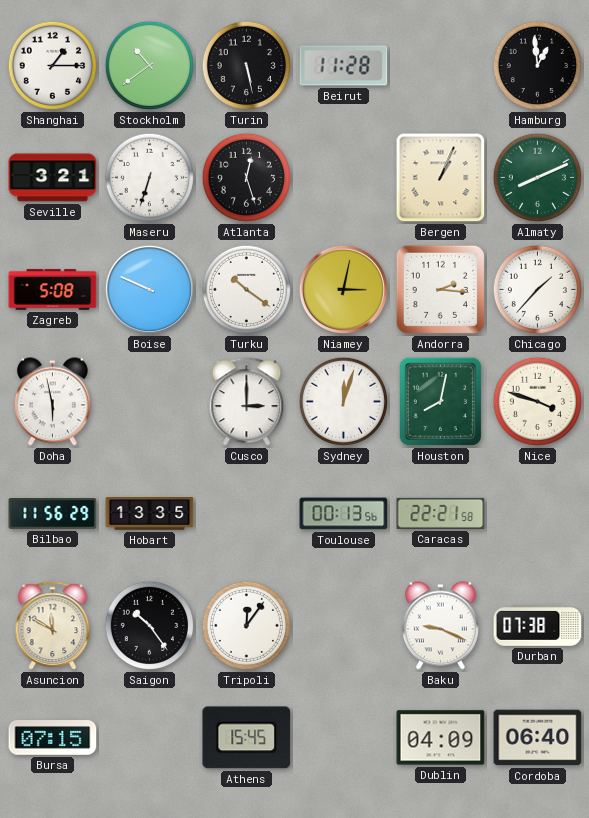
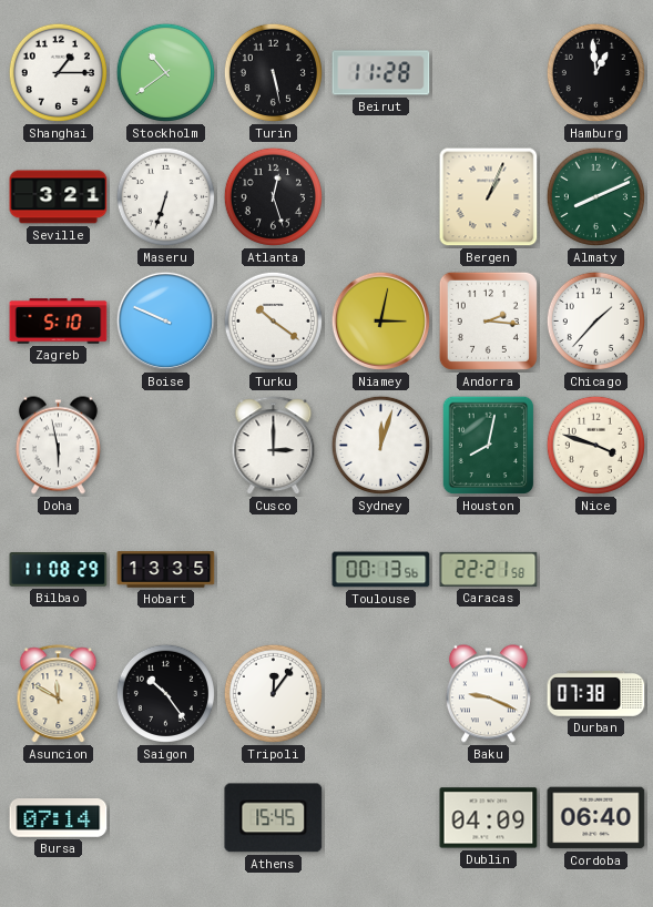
Zagreb: 5:08 -> 5:10 (59, 322)
Bilbao: 11:56 -> 11:08 (59, 570)
Bursa: 07:15 -> 07:14 (59, 818)
